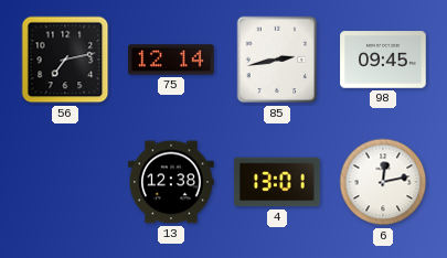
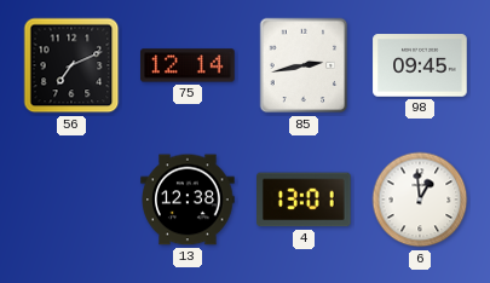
56: 7:13 -> 7:11 (71, 65)
6: 12:13 -> 12:59 (420, 200)
